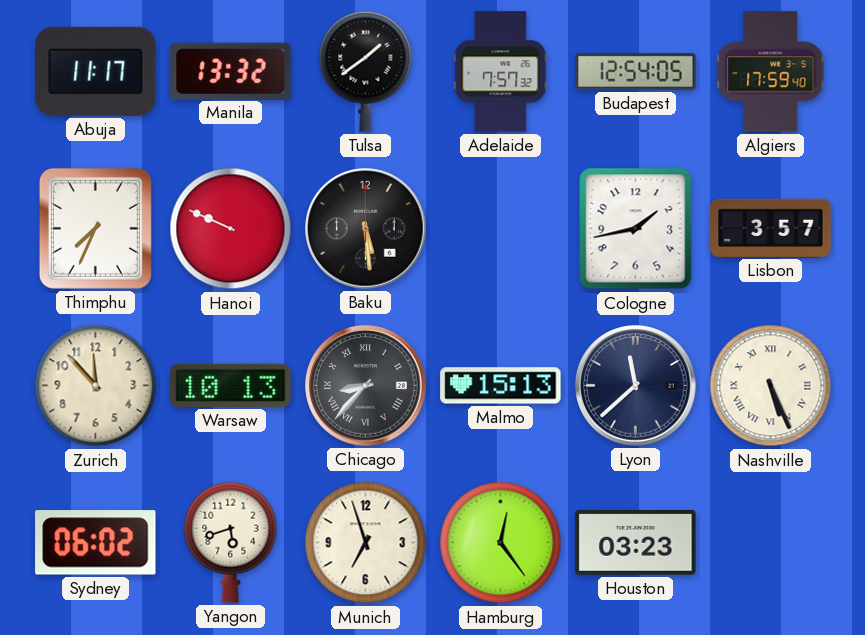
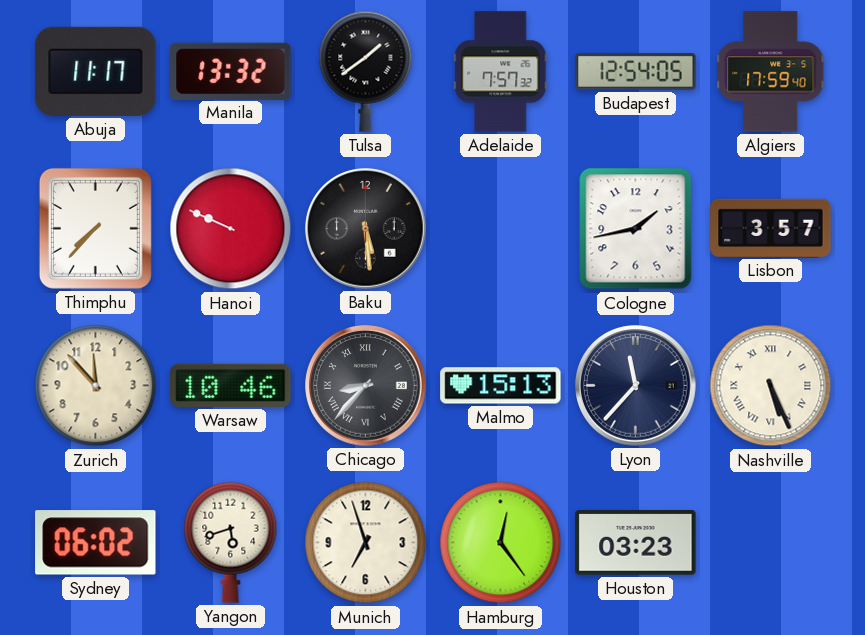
Thimphu: 7:34 -> 7:37 (95, 228)
Warsaw: 10:13 -> 10:46 (231, 385)
Lyon: 11:38 -> 11:37 (636, 386)
